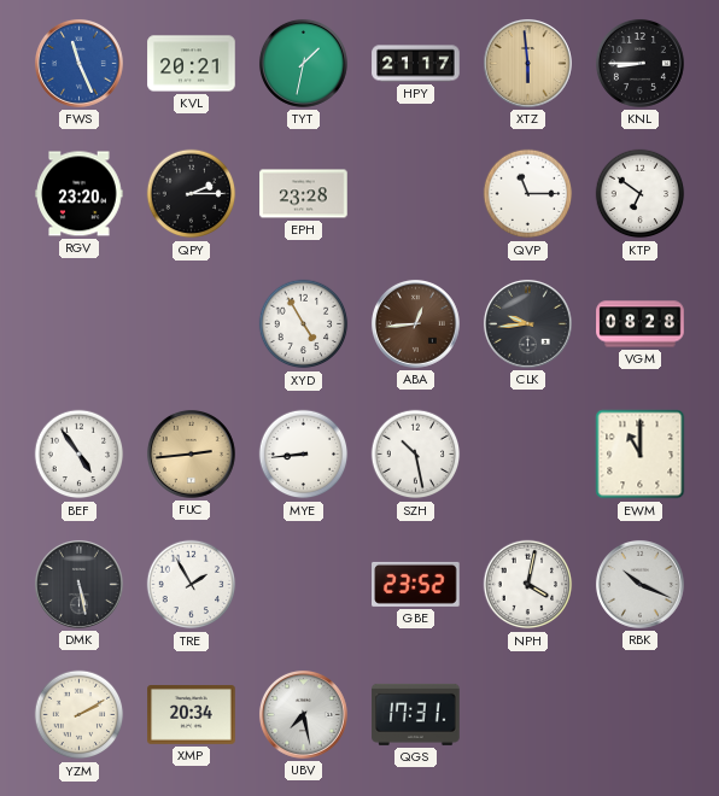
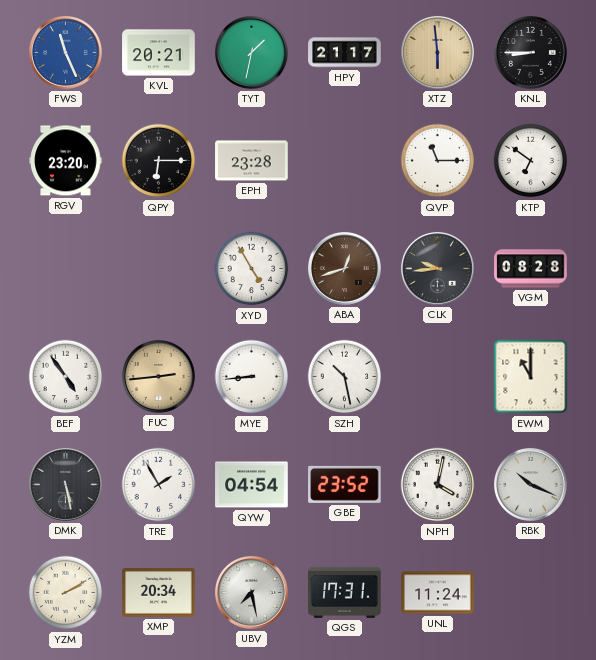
QPY: 2:15 -> 6:15 (159, 161)
ABA: 12:44 -> 12:42 (344, 268)
QYW: none -> 04:54 (252, 485)
UNL: none -> 11:24 (438, 593)
